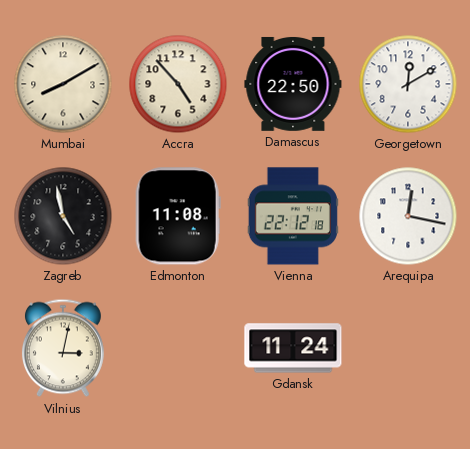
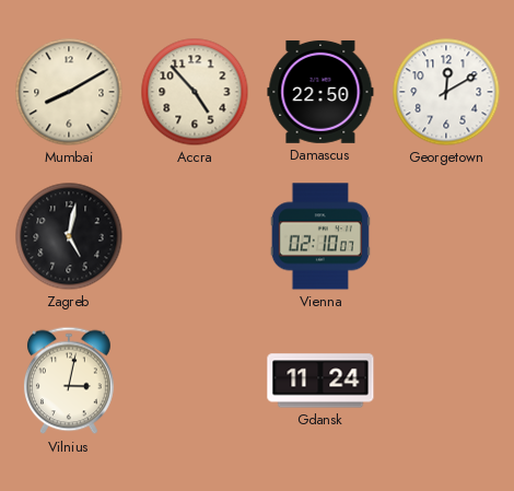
Zagreb: 4:58 -> 5:02 (69, 236)
Edmonton: 11:08 -> none (178, 216)
Vienna: 22:12 -> 02:10 (320, 236)
Arequipa: 12:17 -> none (408, 216)
